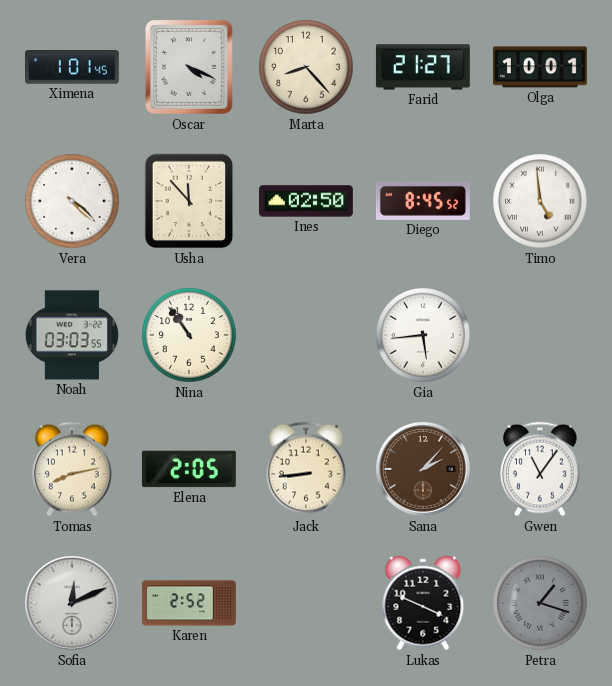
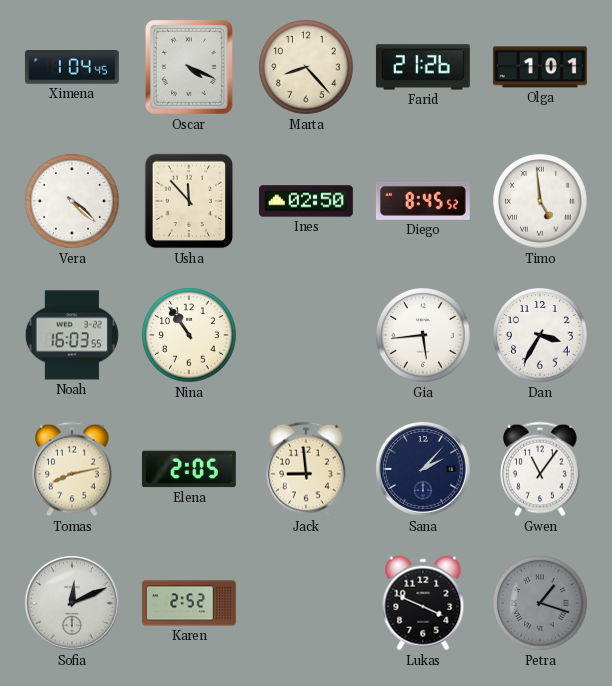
Ximena: 1:01 -> 1:04 (72, 67)
Farid: 21:27 -> 21:26 (423, 67)
Olga: 10:01 -> 1:01 (540, 67)
Noah: 03:03 -> 16:03 (72, 335)
Dan: none -> 3:35 (540, 335)
Jack: 8:44 -> 8:59 (306, 469)
Sana dial: brown -> navy (423, 469)
